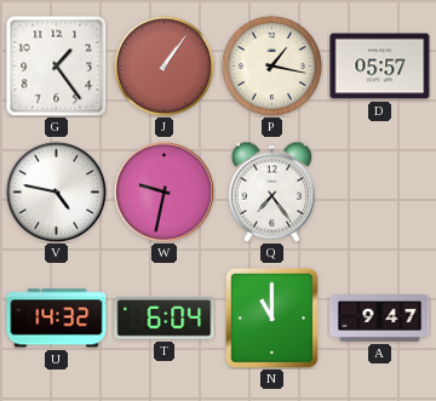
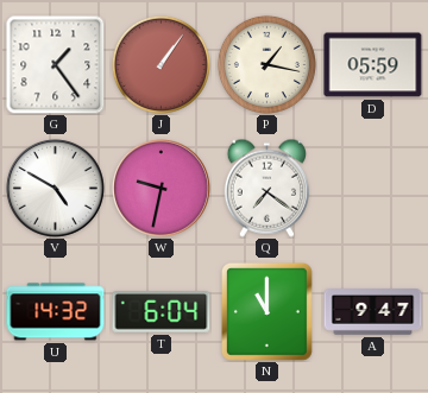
D: 05:57 -> 05:59 (373, 65)
V: 4:47 -> 4:50 (55, 188)
Q: 7:24 -> 7:21 (266, 188)
